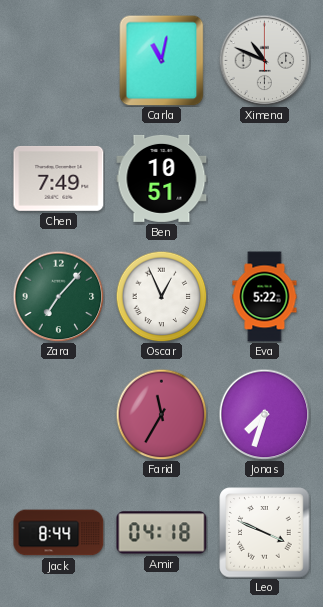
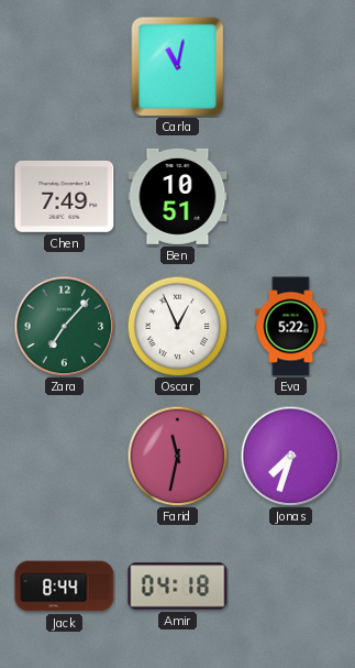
Ximena: 10:49 -> none (264, 60)
Farid: 11:35 -> 11:32 (177, 456)
Leo: 3:49 -> none (265, 533)
